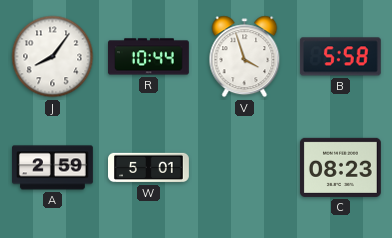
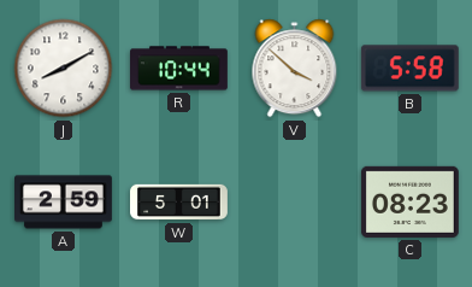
J: 8:06 -> 8:10 (64, 69)
V: 3:57 -> 3:52 (295, 69)
